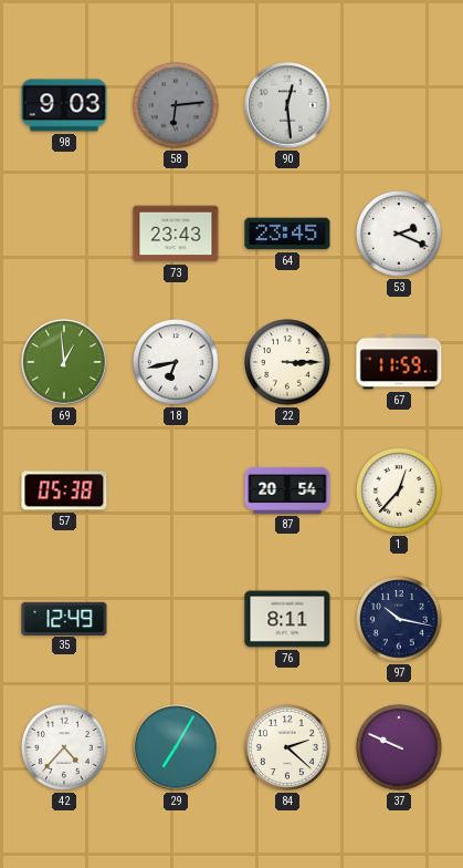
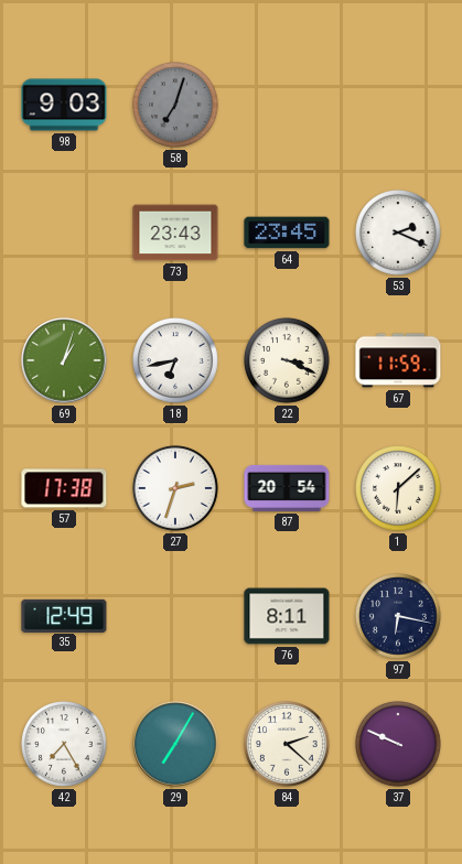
58: 6:14 -> 7:03 (176, 106)
90: 12:29 -> none (287, 105)
69: 12:59 -> 1:03 (64, 360)
22: 3:15 -> 3:19 (288, 361)
57: 05:38 -> 17:38 (64, 488)
27: none -> 2:33 (176, 489)
1: 12:37 -> 6:08 (399, 489)
97: 10:17 -> 6:17 (399, 617)
42: 4:37 -> 7:25 (65, 745)
